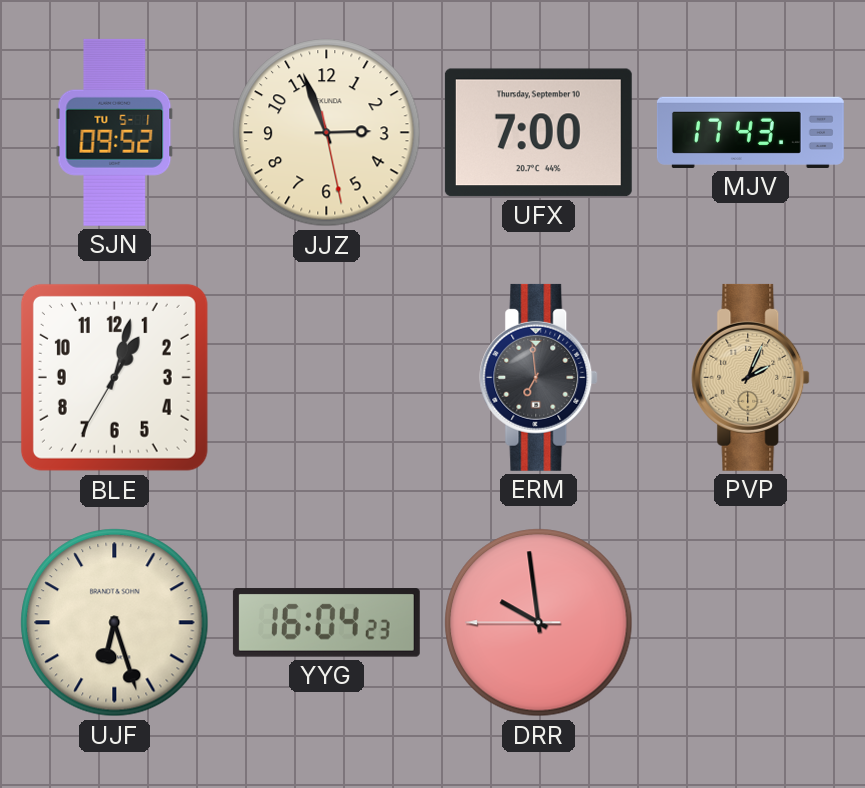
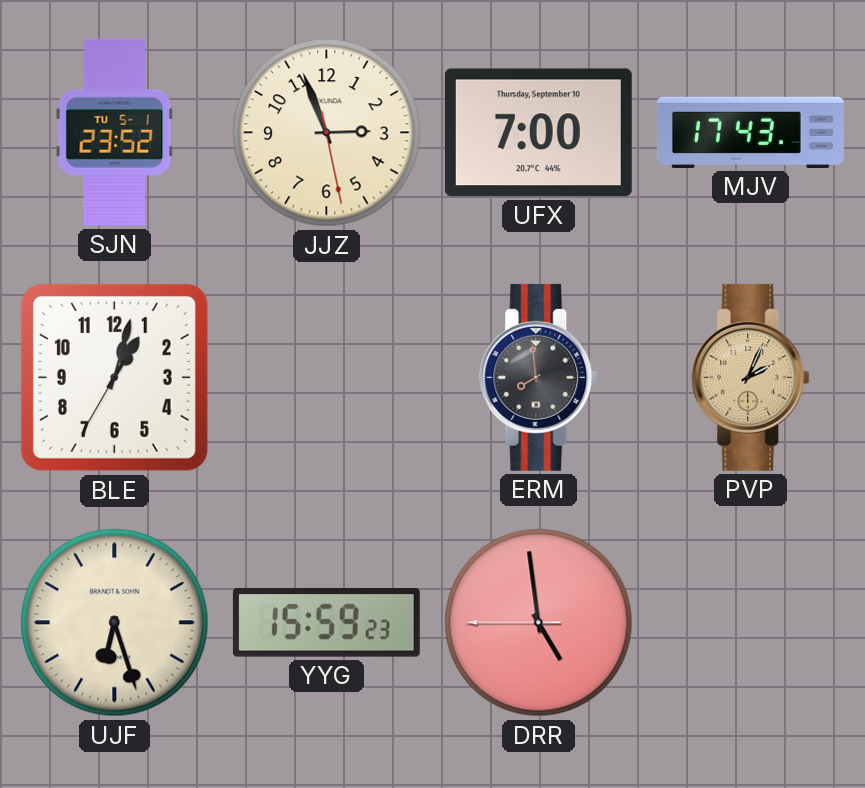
SJN: 09:52 -> 23:52 (115, 132)
ERM: 6:59 -> 7:59 (539, 377)
YYG: 16:04 -> 15:59 (326, 623)
DRR: 9:58 -> 4:58 (539, 623)
